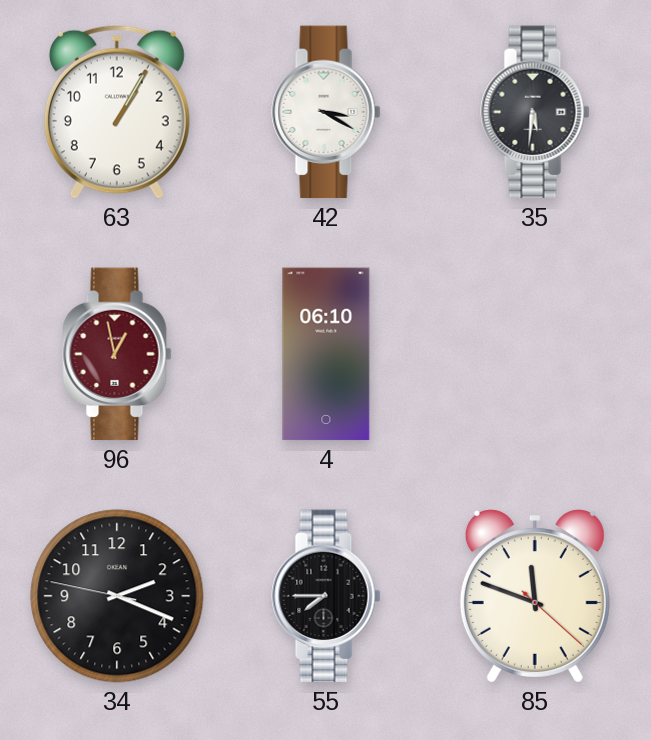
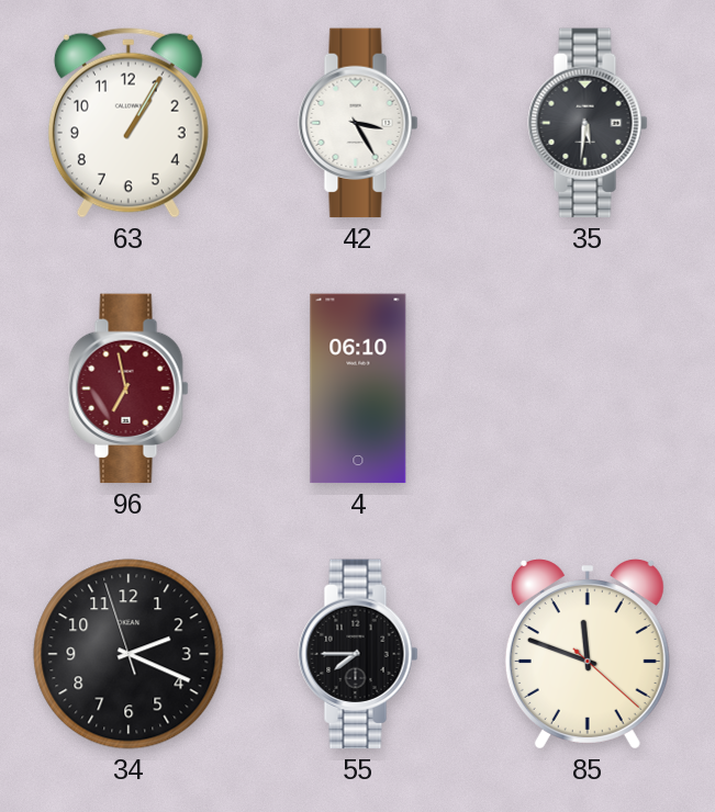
42: 3:20 -> 3:25 (358, 123)
96: 12:58 -> 6:58 (129, 388)
34: 2:18:47 -> 2:18:57 (129, 654)
